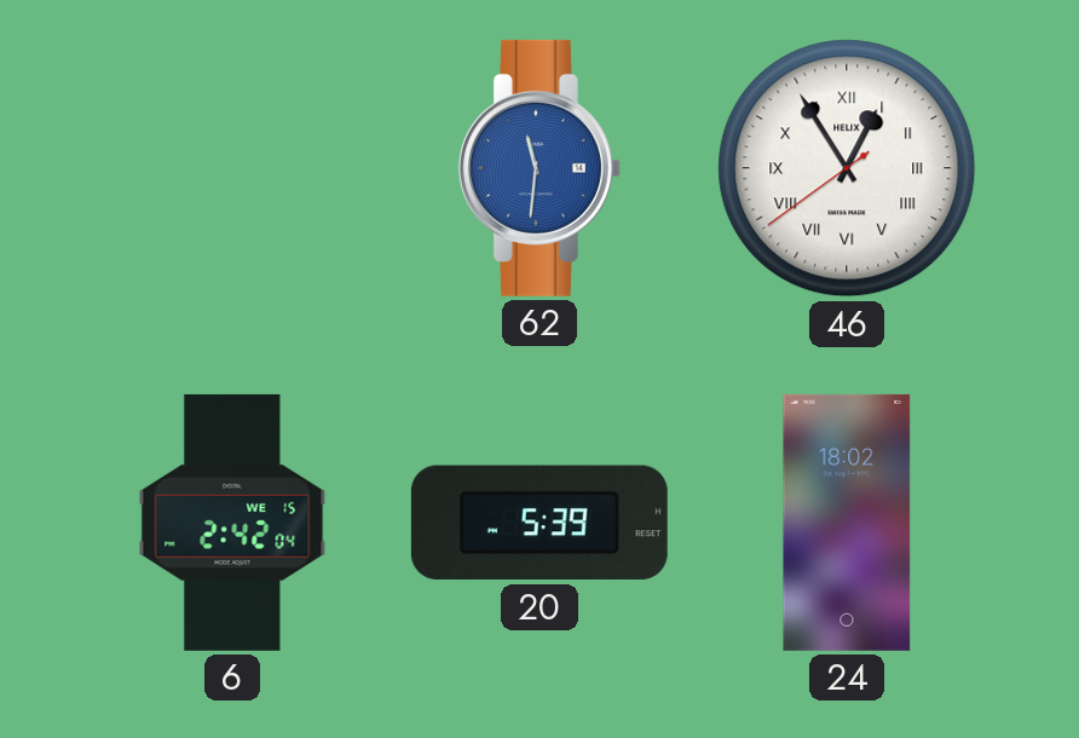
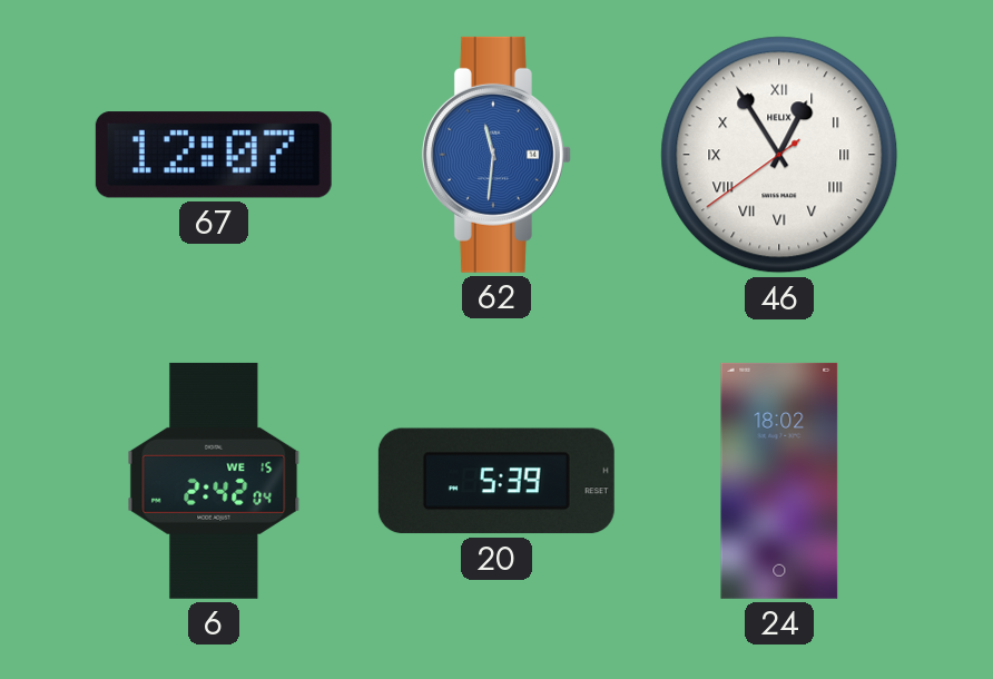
67: none -> 12:07 (214, 155)
